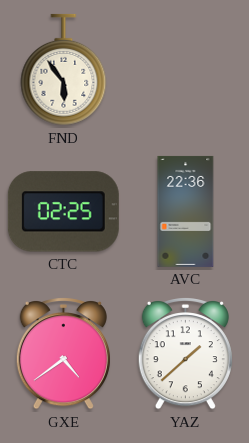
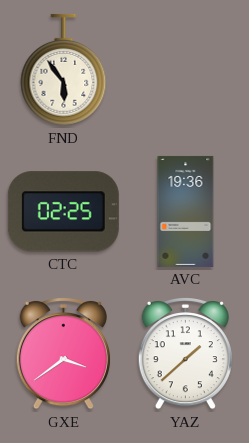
AVC: 22:36 -> 19:36 (186, 211)
GXE: 4:39 -> 3:39 (63, 354)
